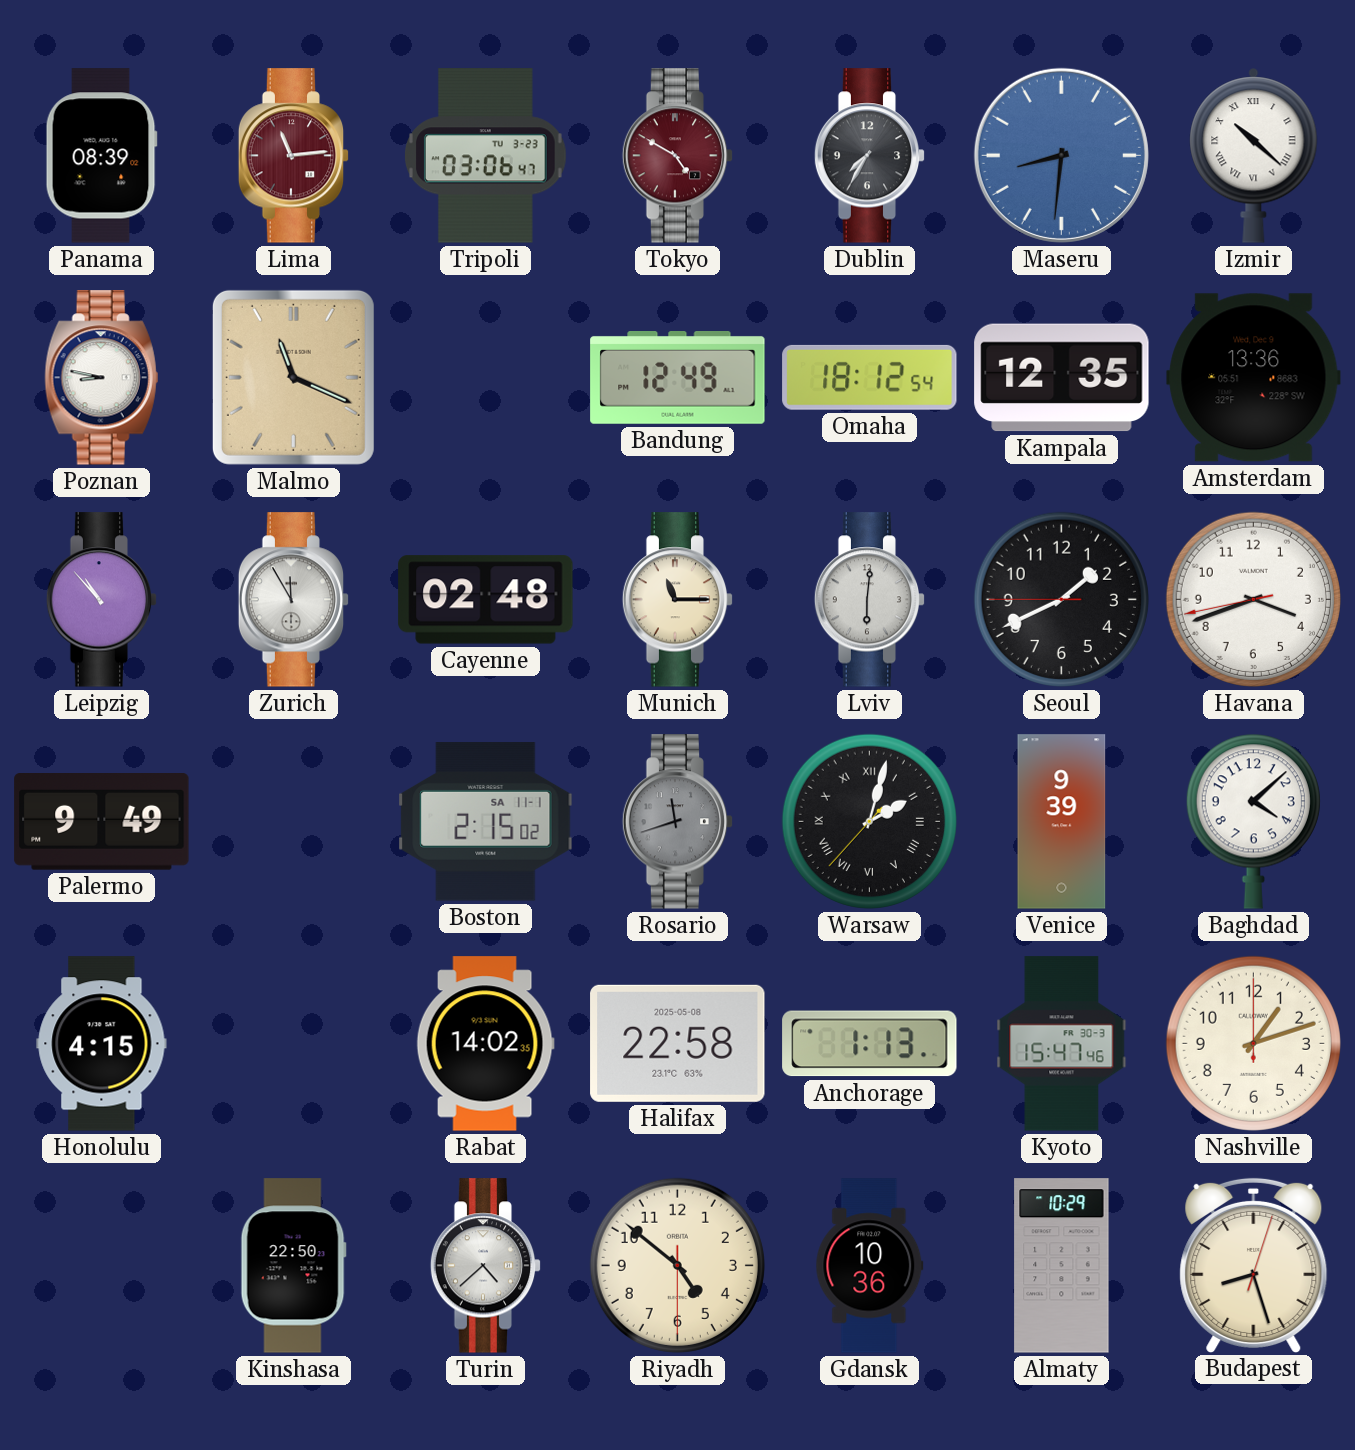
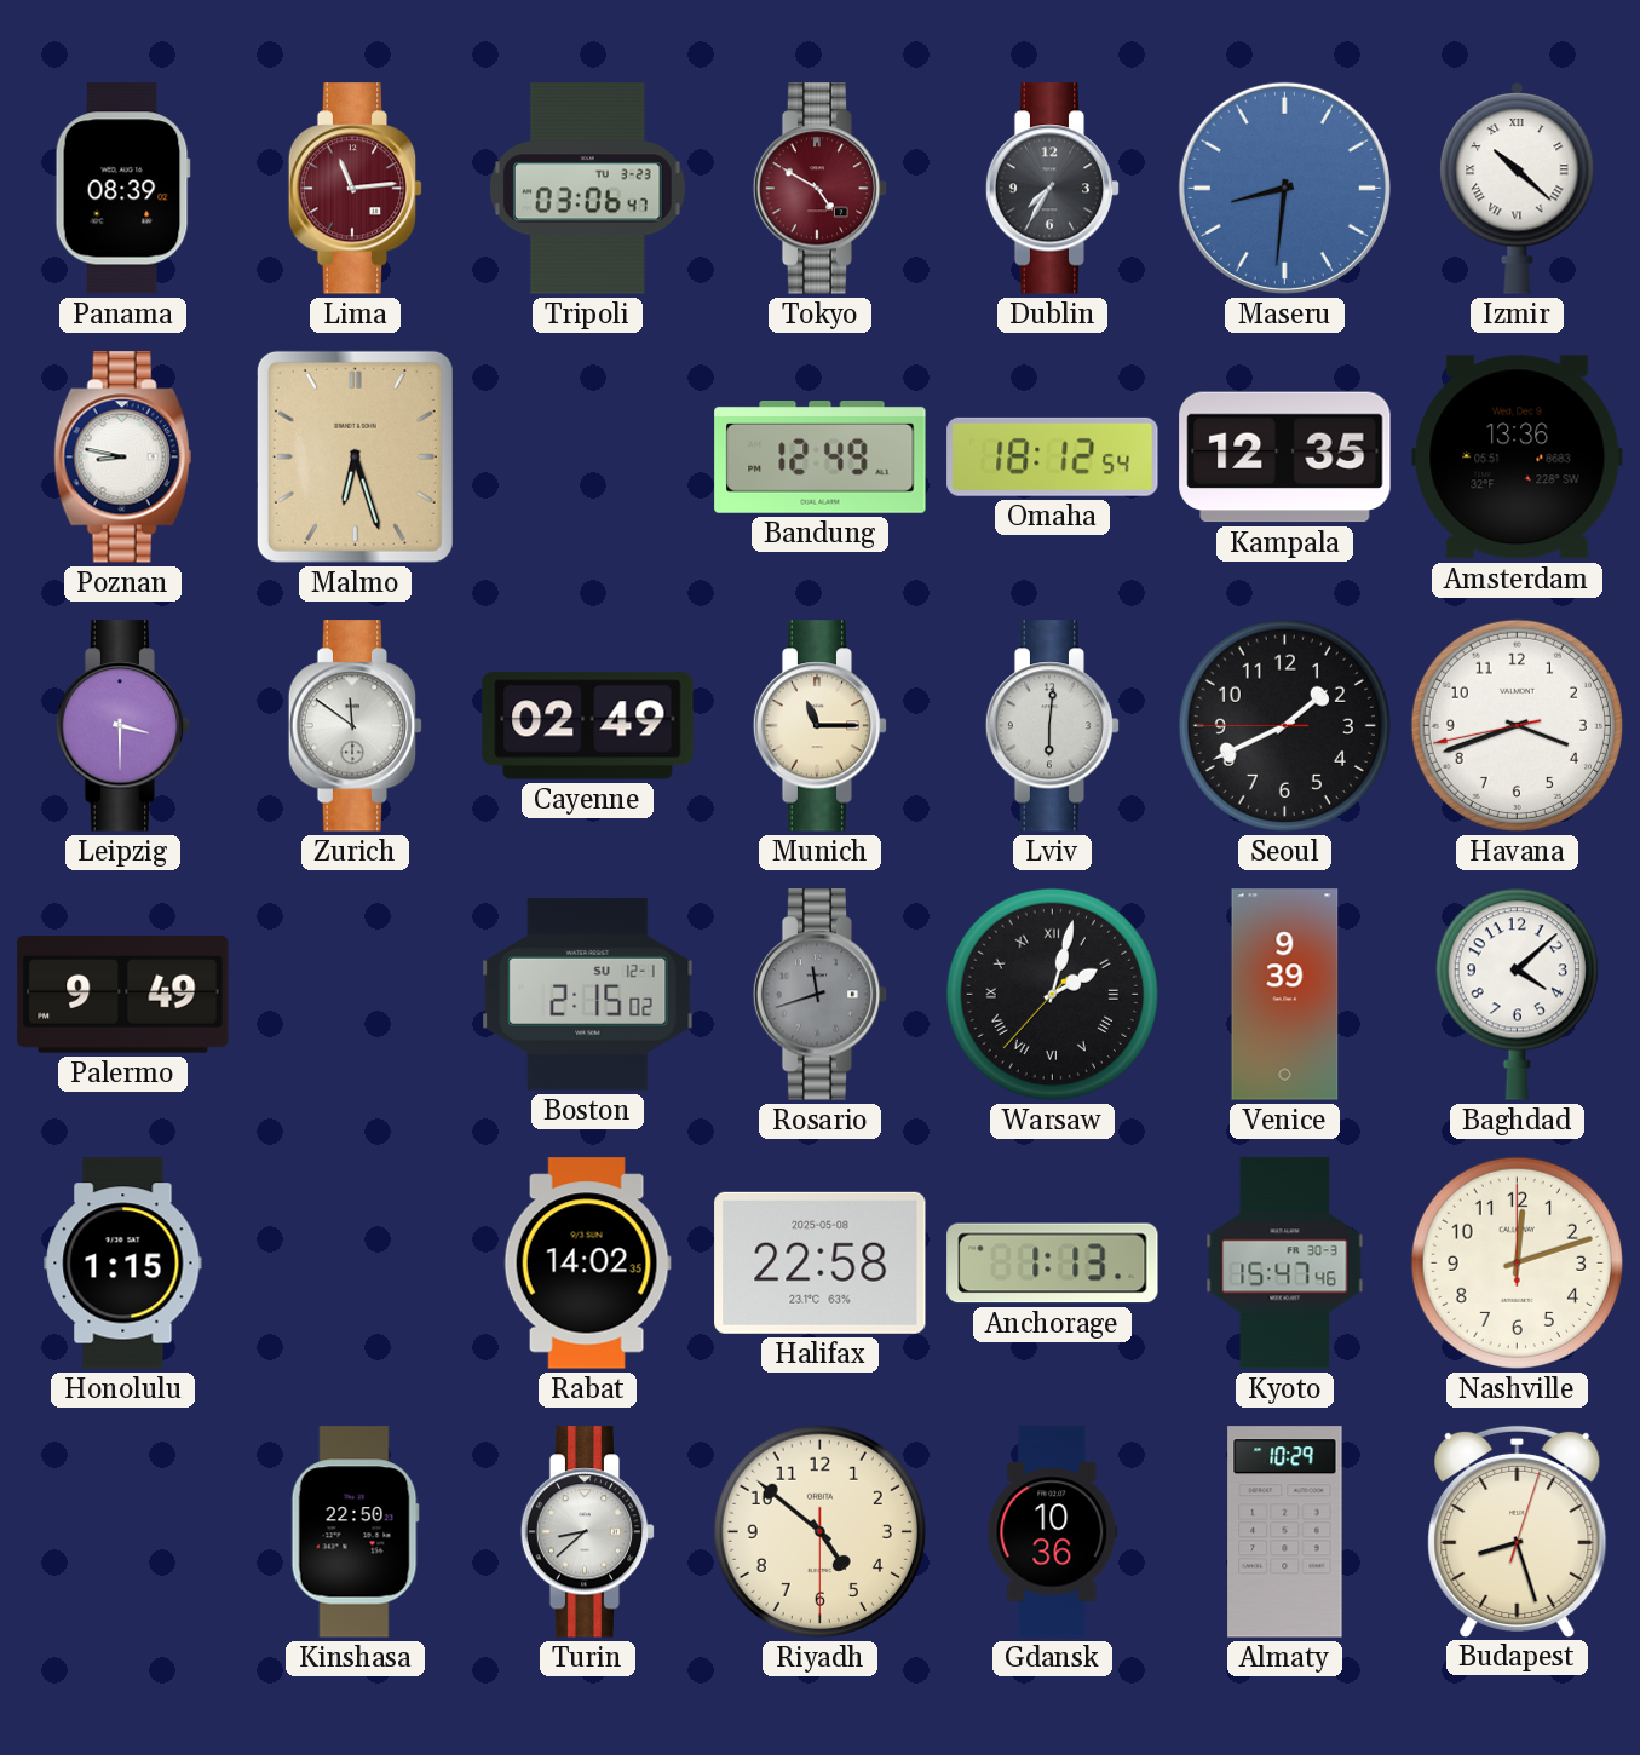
Malmo: 11:19 -> 6:27 (355, 456)
Leipzig: 10:53 -> 3:30 (123, 726)
Zurich: 11:55 -> 11:51 (356, 726)
Cayenne: 02:48 -> 02:49 (588, 726)
Boston date: SA 11-1 -> SU 12-1 (588, 995)
Honolulu: 4:15 -> 1:15 (123, 1264)
Nashville: 1:12 -> 12:12 (1517, 1262)
Turin: 4:38 -> 8:38 (588, 1532)
